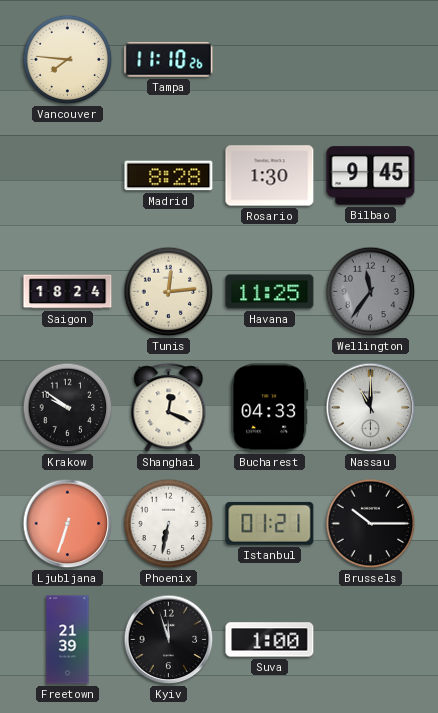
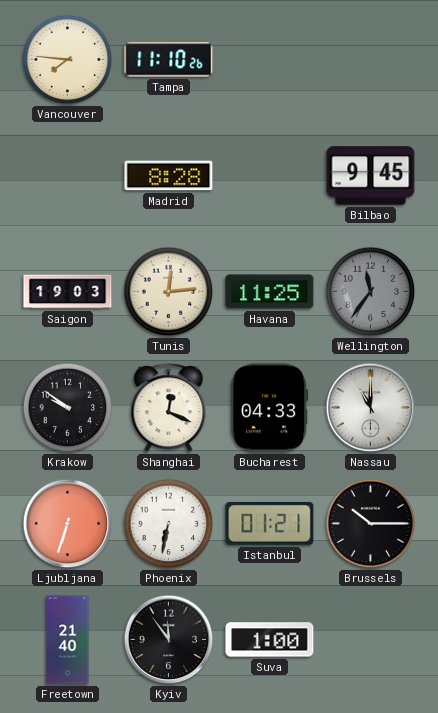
Rosario: 1:30 -> none (270, 176)
Saigon: 18:24 -> 19:03 (68, 292)
Freetown: 21:39 -> 21:40 (68, 640)
Kyiv: 11:57 -> 11:54 (169, 640)
